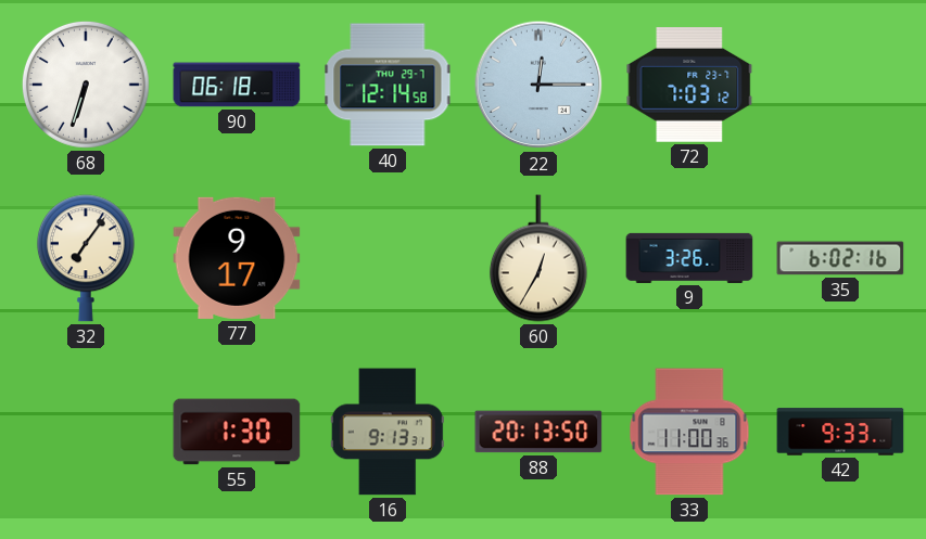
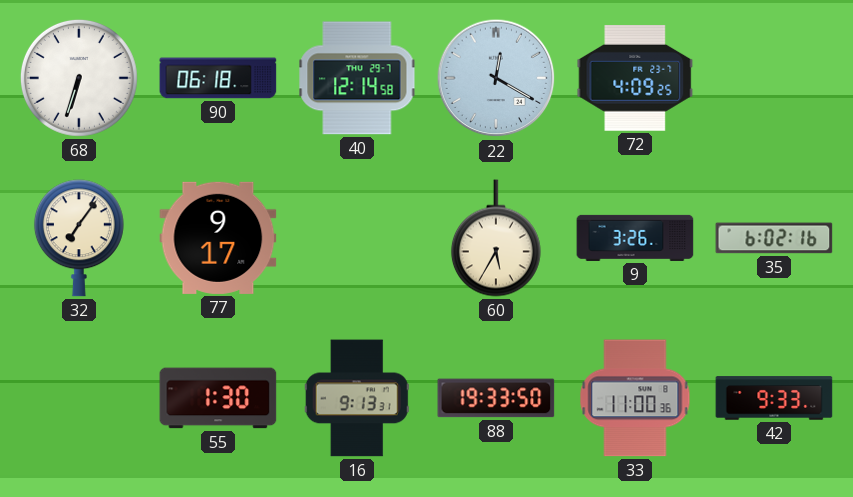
22: 12:15 -> 12:20 (496, 78)
72: 7:03 -> 4:09 (635, 79)
60: 12:35 -> 5:35 (496, 238)
88: 20:13 -> 19:33 (496, 398)
